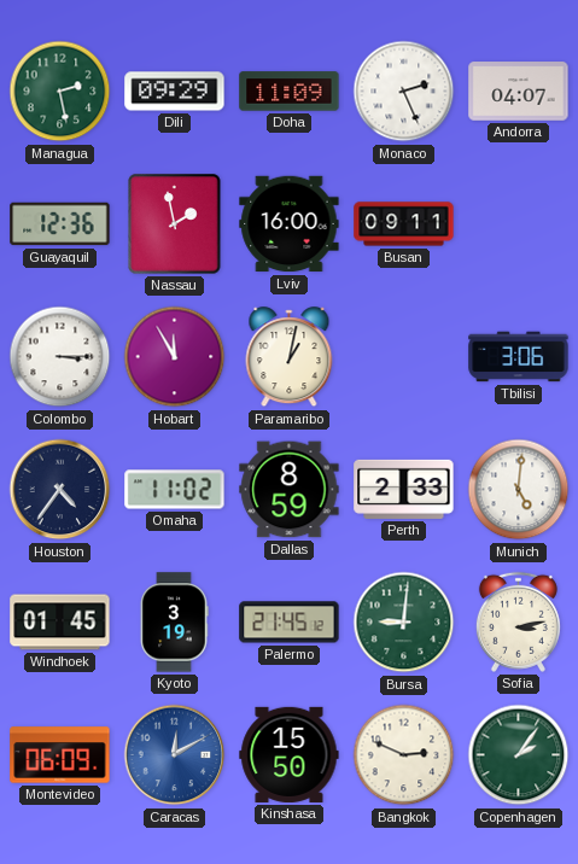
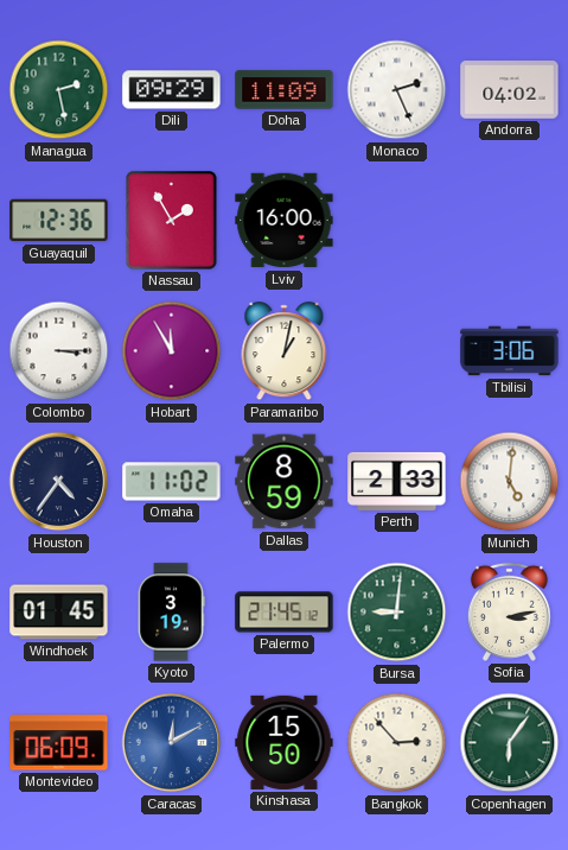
Andorra: 04:07 -> 04:02 (510, 90)
Nassau: 1:58 -> 1:55 (172, 221)
Busan: 09:11 -> none (404, 224)
Bangkok: 2:49 -> 2:53 (397, 743)
Copenhagen: 2:06 -> 6:06 (510, 743)
